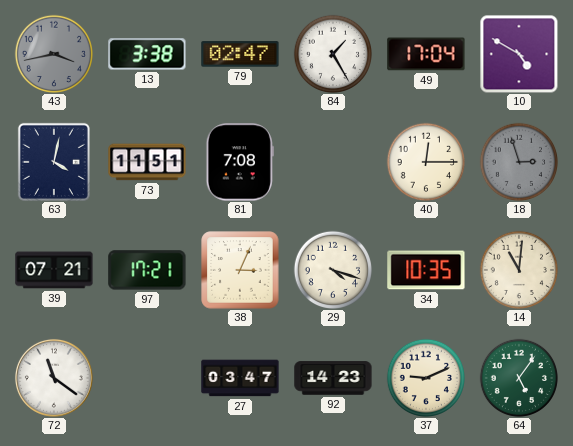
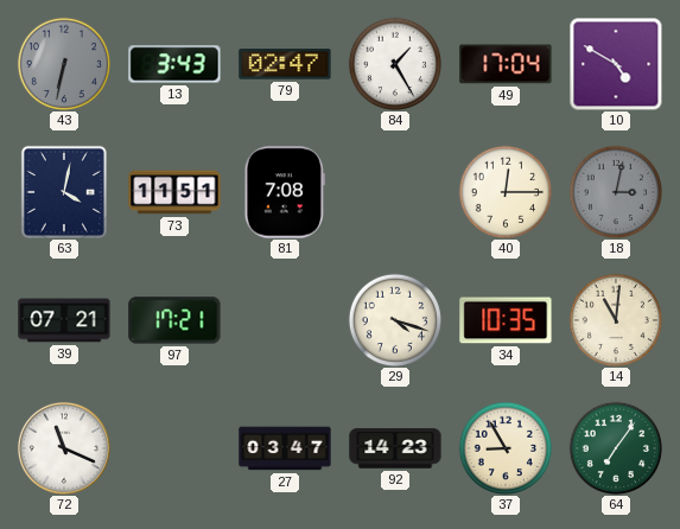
43: 3:43 -> 6:32 (63, 63)
13: 3:38 -> 3:43 (174, 64)
18: 2:57 -> 3:02 (615, 191)
38: 3:04 -> none (240, 270)
72: 11:21 -> 11:19 (64, 448)
37: 9:11 -> 8:55 (504, 447)
64: 5:06 -> 7:06 (615, 447)
